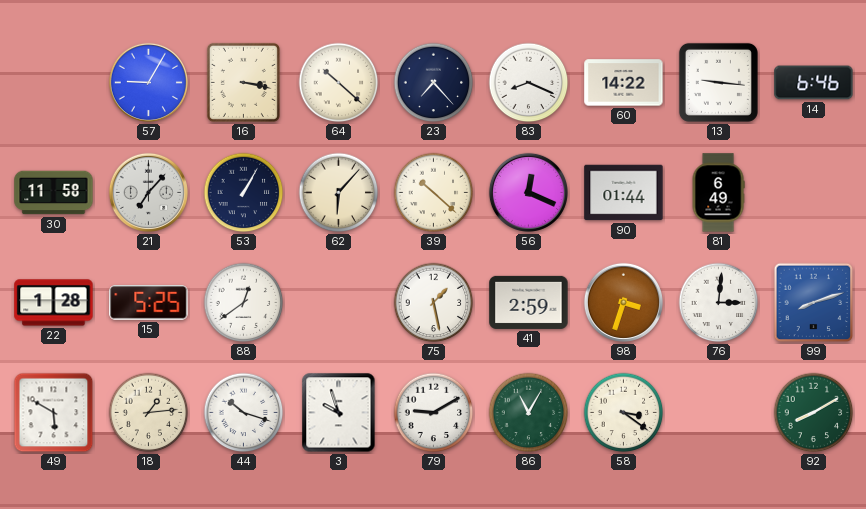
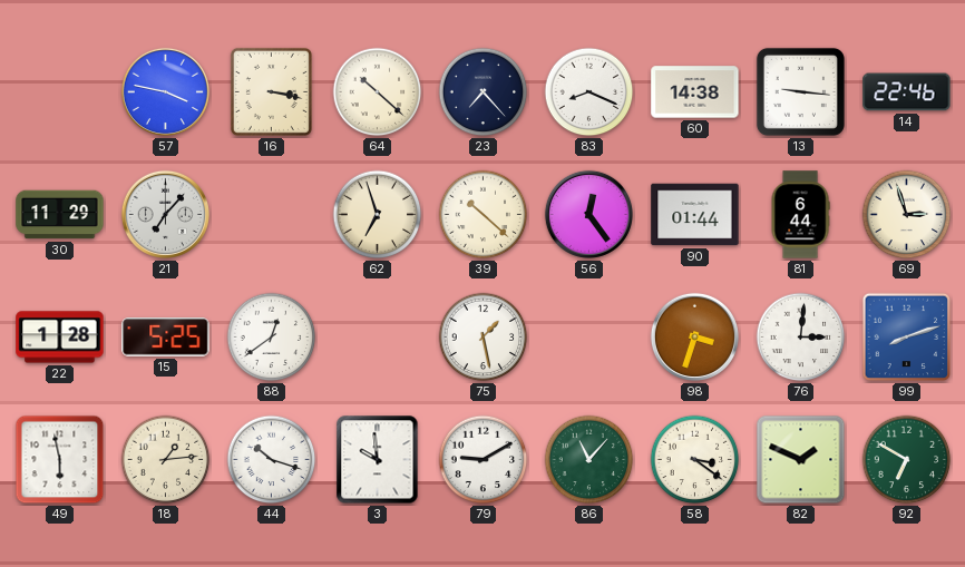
57: 9:05 -> 3:47 (165, 91)
60: 14:22 -> 14:38 (695, 92)
14: 6:46 -> 22:46 (907, 92)
30: 11:58 -> 11:29 (60, 215)
53: 1:05 -> none (244, 193)
62: 6:07 -> 6:57 (378, 215)
56: 12:19 -> 12:24 (588, 214)
81: 6:49 -> 6:44 (800, 215)
69: none -> 2:57 (907, 215)
41: 2:59 -> none (529, 302)
49: 5:50 -> 5:58 (60, 460)
3: 9:57 -> 9:59 (378, 460)
86: 11:05 -> 11:07 (589, 460)
82: none -> 1:49 (801, 460)
92: 8:10 -> 6:50 (907, 460)
